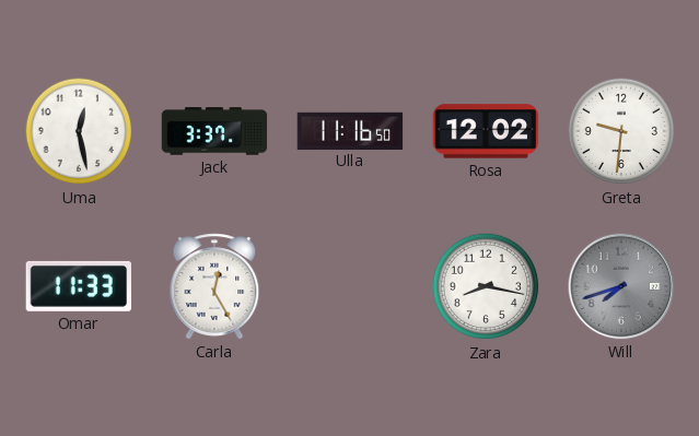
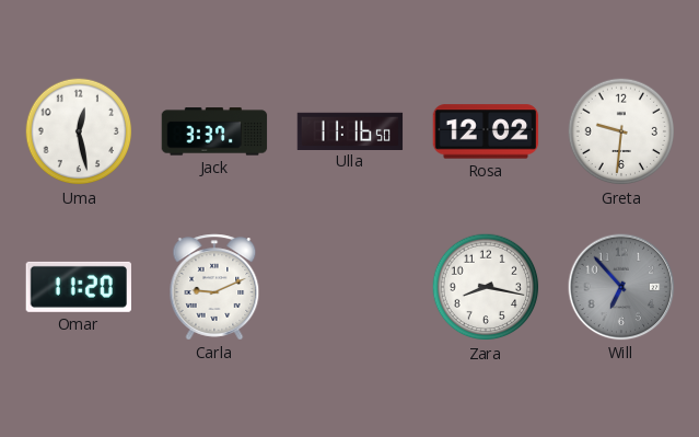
Omar: 11:33 -> 11:20 (78, 287)
Carla: 12:25 -> 9:11 (214, 287)
Will: 7:42 -> 6:53 (621, 287)
